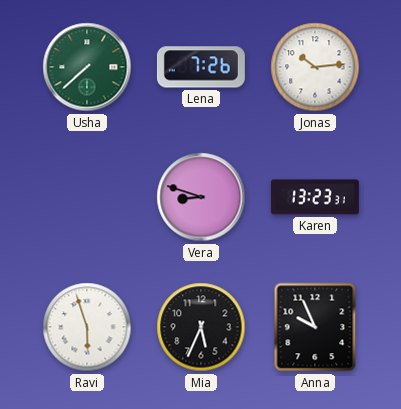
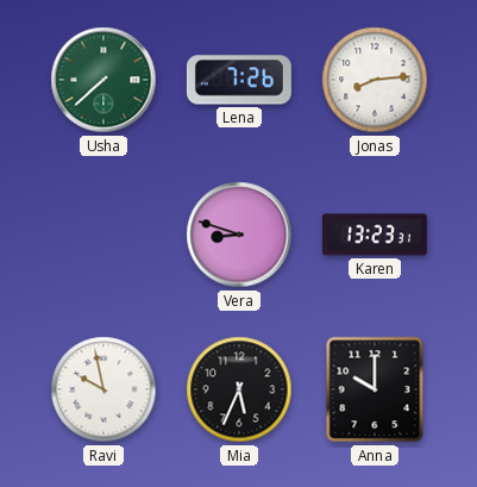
Jonas: 10:14 -> 8:14 (375, 80)
Ravi: 5:57 -> 9:58 (103, 389)
Anna: 9:56 -> 10:00 (375, 389)
